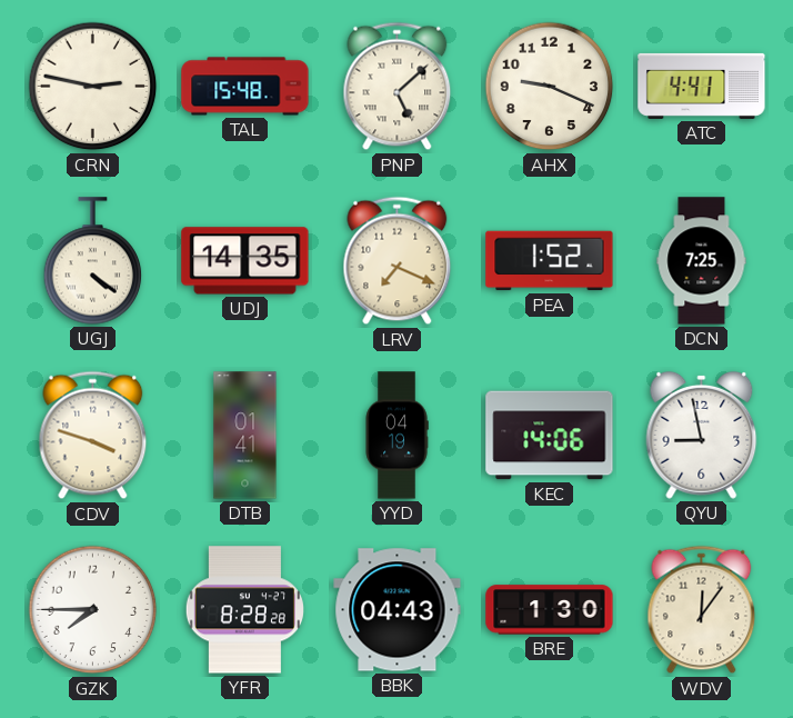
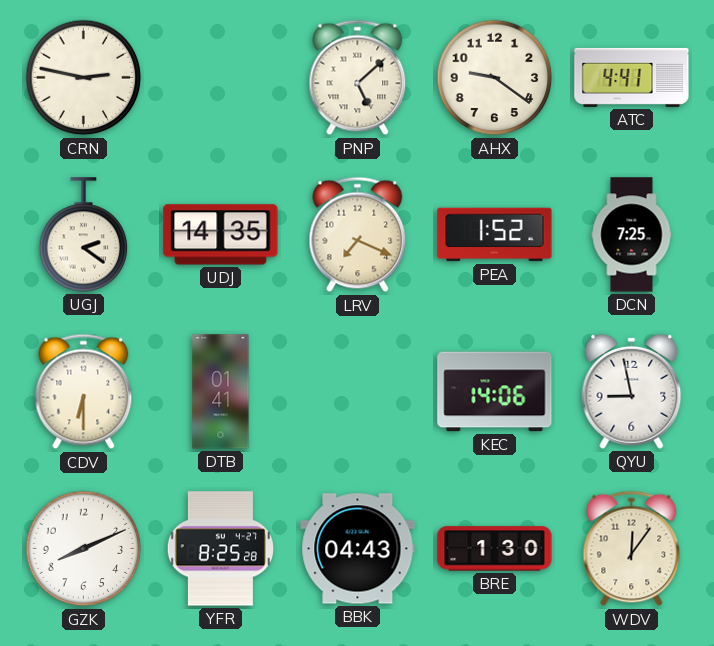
TAL: 15:48 -> none (245, 87)
AHX: 9:19 -> 9:21 (495, 78)
UGJ: 4:21 -> 2:21 (84, 235)
CDV: 3:48 -> 6:30 (84, 392)
YYD: 04:19 -> none (396, 436)
GZK: 7:45 -> 8:11 (84, 549)
YFR: 8:28 -> 8:25 (220, 549)
